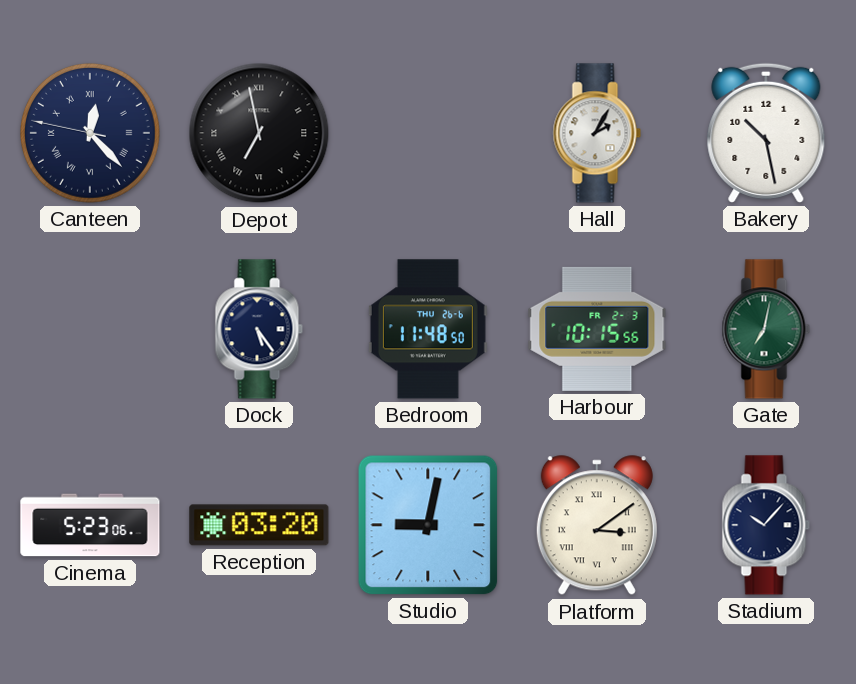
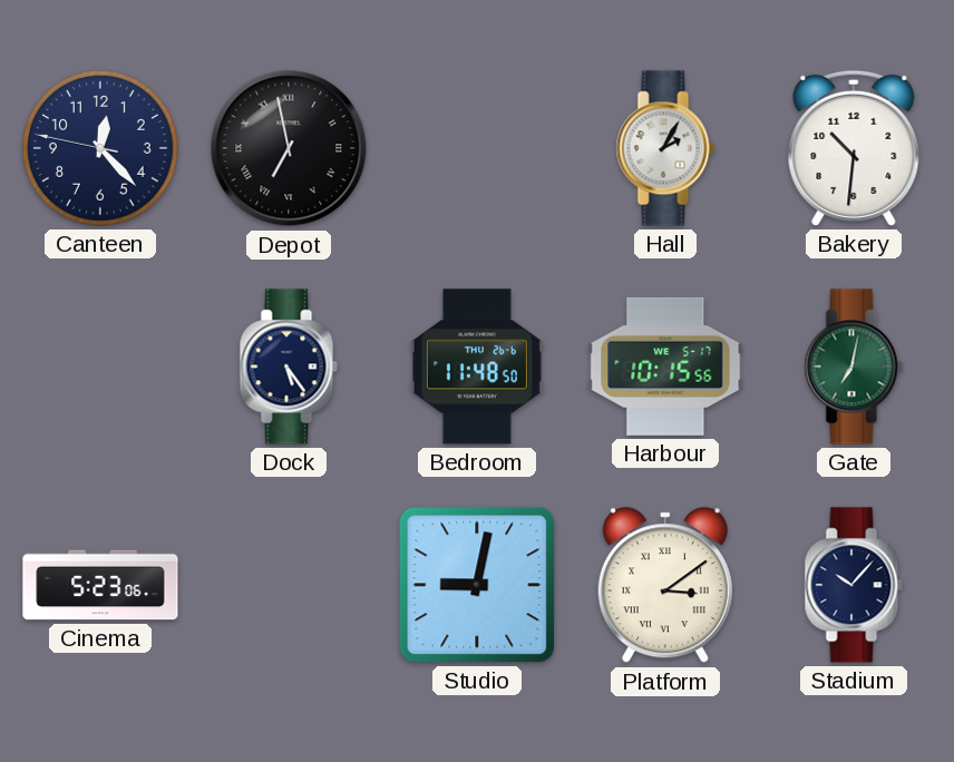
Canteen numerals: Roman -> Arabic (100, 148)
Bakery: 10:28 -> 10:31 (854, 148)
Harbour date: FR 2-3 -> WE 5-17 (665, 367)
Reception: 03:20 -> none (259, 525)
